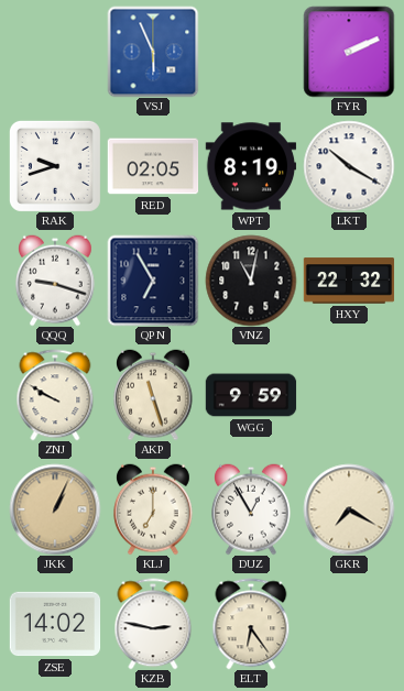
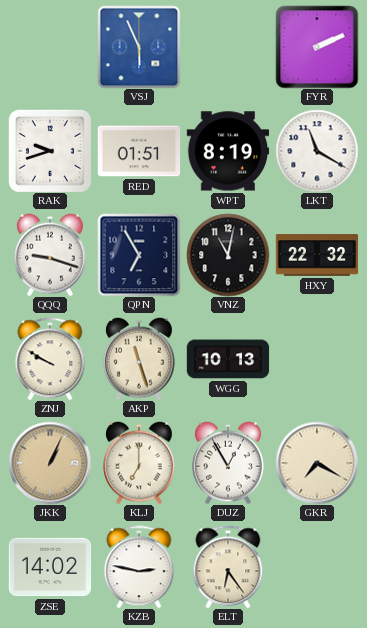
RED: 02:05 -> 01:51 (139, 151)
LKT: 10:20 -> 11:20 (317, 151)
WGG: 9:59 -> 10:13 (228, 359)
